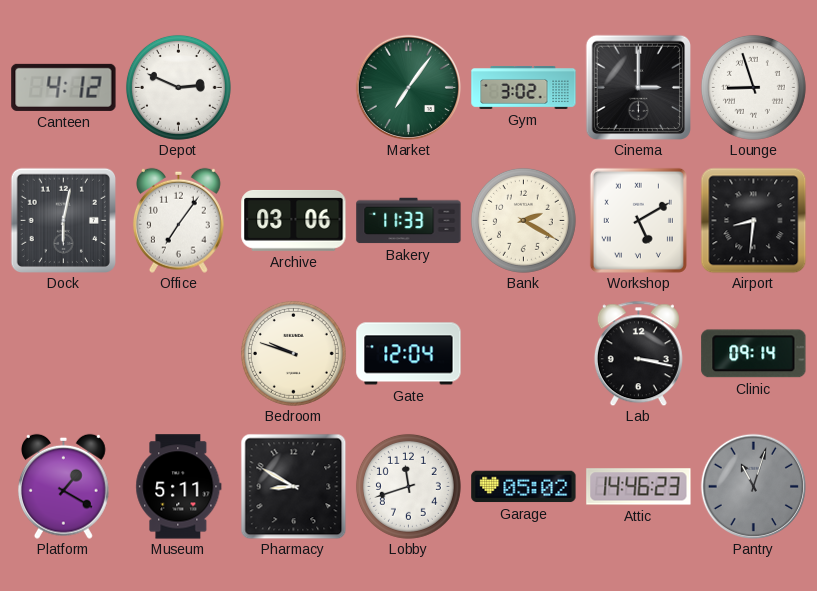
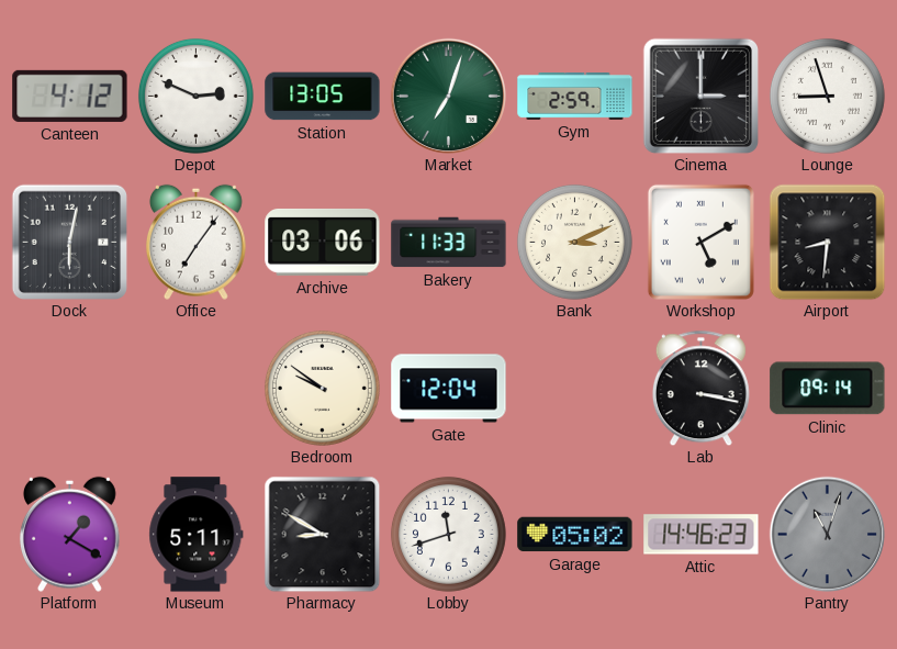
Station: none -> 13:05 (323, 97)
Market: 7:06 -> 7:03 (448, 96)
Gym: 3:02 -> 2:59 (575, 97)
Bank: 2:20 -> 3:11 (574, 242)
Bedroom: 9:48 -> 9:51 (322, 388)
